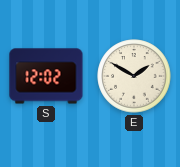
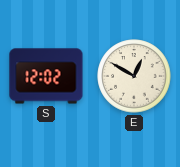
E: 1:50 -> 12:50 (134, 76)
